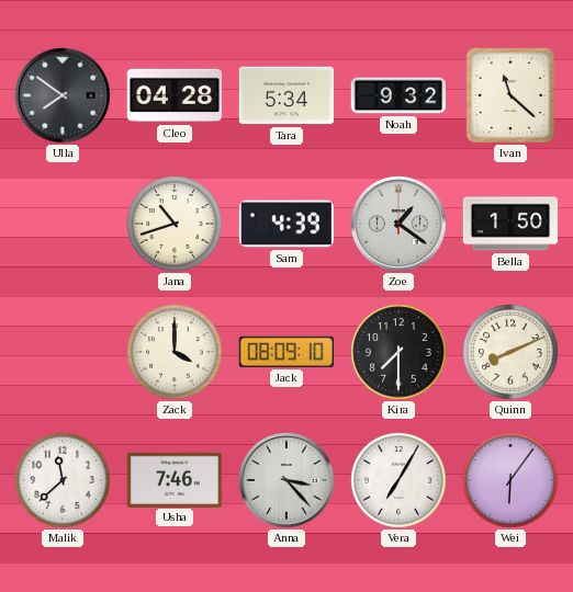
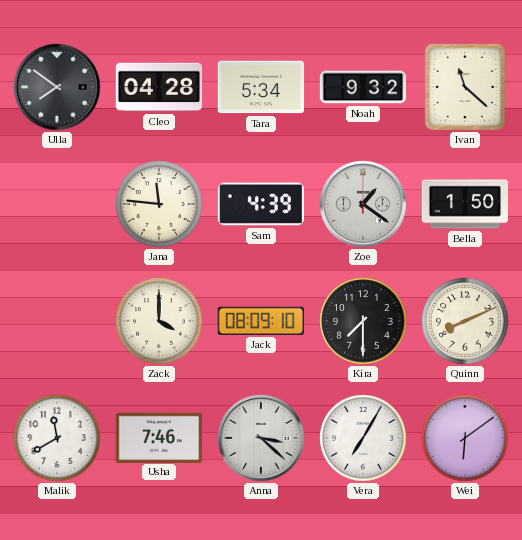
Jana: 10:42 -> 11:46 (159, 204)
Malik: 11:38 -> 11:40 (57, 438)
Anna: 3:23 -> 3:22 (261, 438)
Wei: 6:06 -> 6:09 (465, 438)
